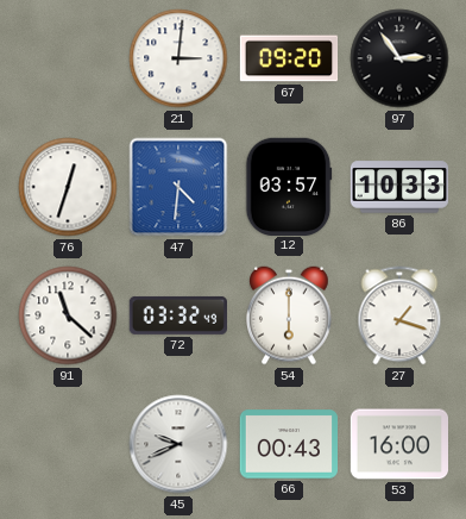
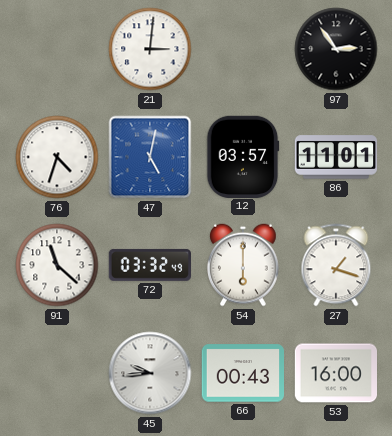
67: 09:20 -> none (289, 58)
76: 12:33 -> 4:33 (57, 157)
47: 4:31 -> 5:02 (150, 157)
86: 10:33 -> 11:01 (336, 157)
45: 9:41 -> 9:44 (150, 373)
